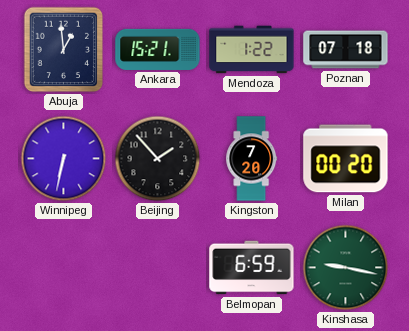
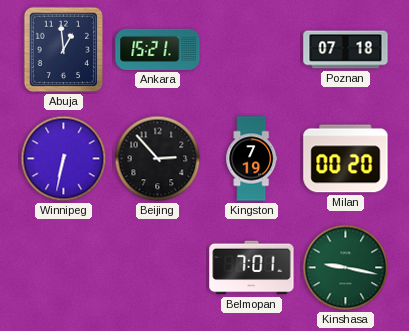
Mendoza: 1:22 -> none (252, 50)
Beijing: 1:53 -> 2:53 (158, 159)
Kingston: 7:20 -> 7:19 (252, 159)
Belmopan: 6:59 -> 7:01 (252, 268)
